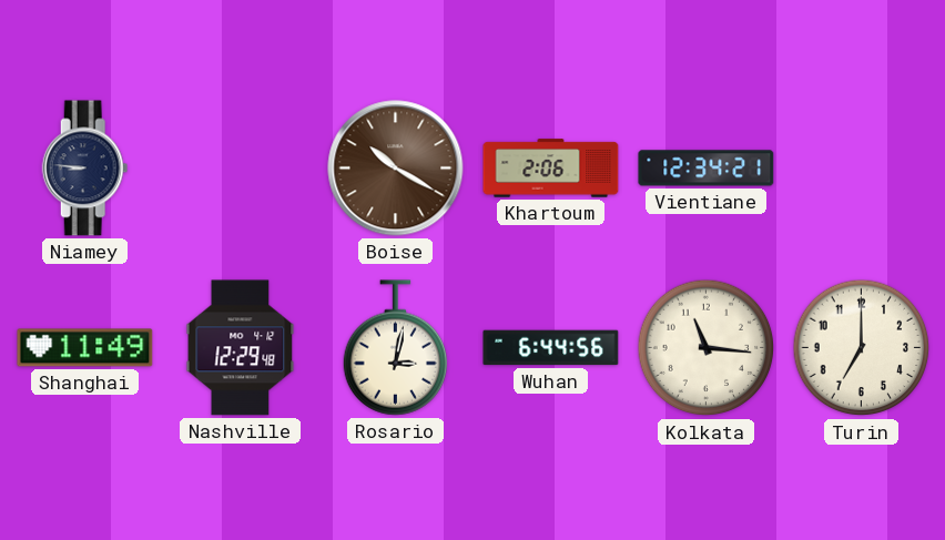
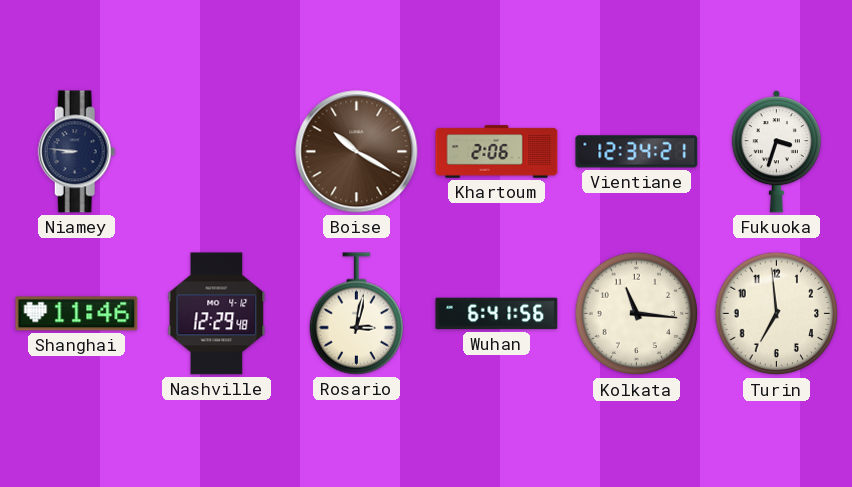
Fukuoka: none -> 3:33 (776, 152)
Shanghai: 11:49 -> 11:46 (77, 314)
Wuhan: 6:44 -> 6:41 (497, 314)
Turin: 7:00 -> 6:59 (777, 314)
